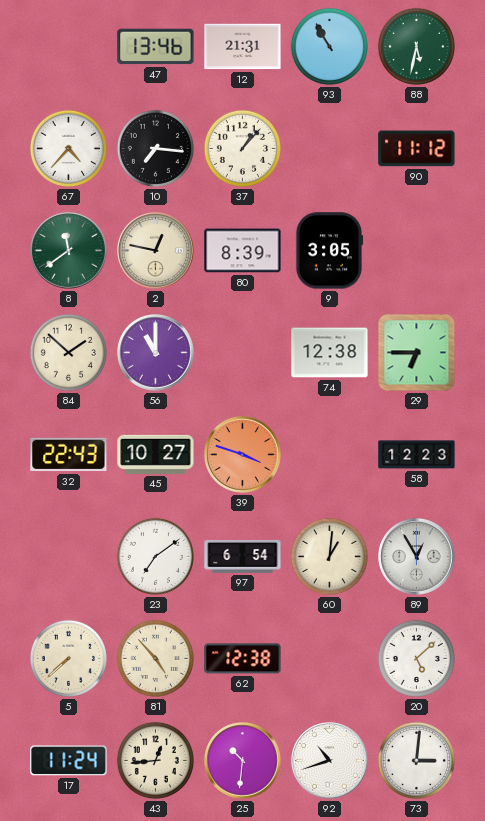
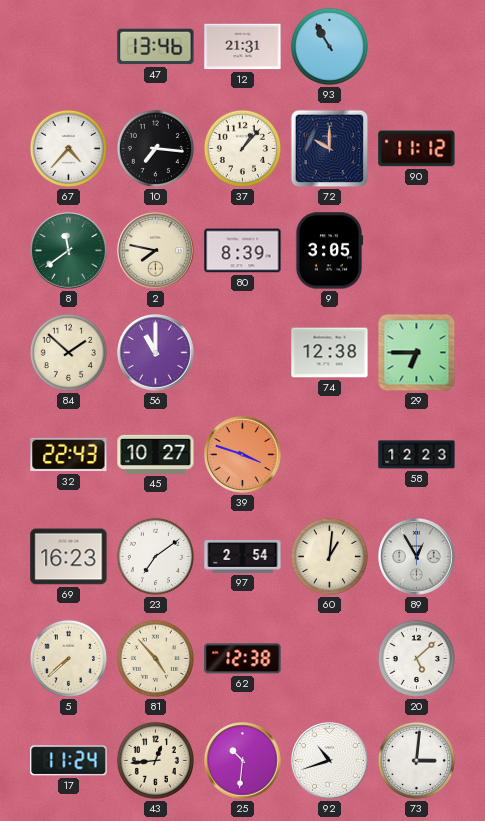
88: 5:32 -> none (416, 46)
72: none -> 10:00 (330, 149)
2: 12:47 -> 7:47 (156, 251)
69: none -> 16:23 (69, 557)
97: 6:54 -> 2:54 (243, 556)
